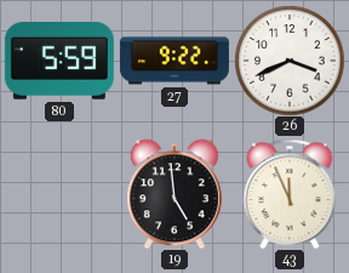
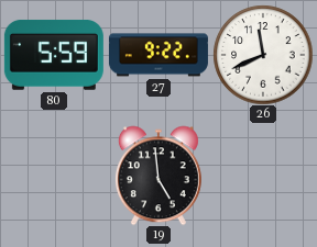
26: 3:41 -> 11:41 (263, 55)
43: 11:56 -> none (290, 194)
